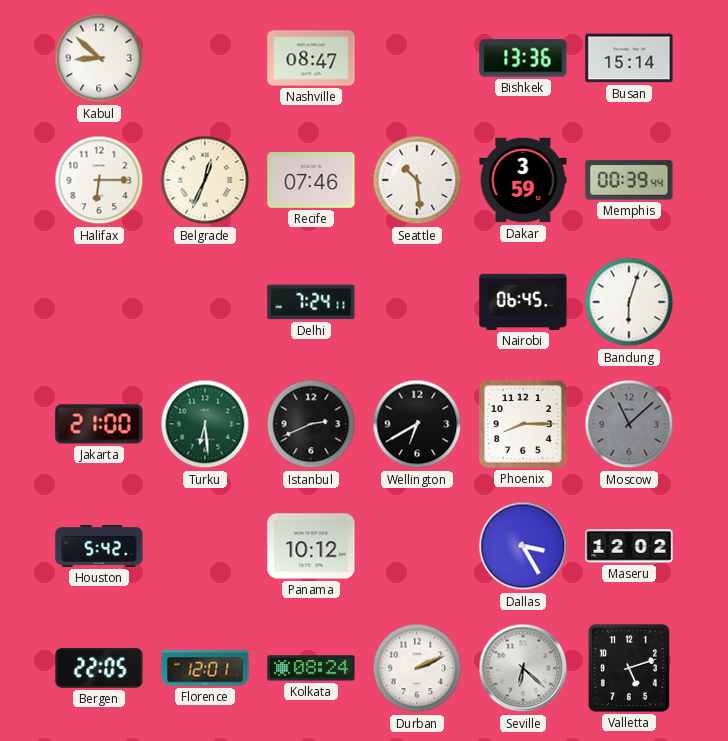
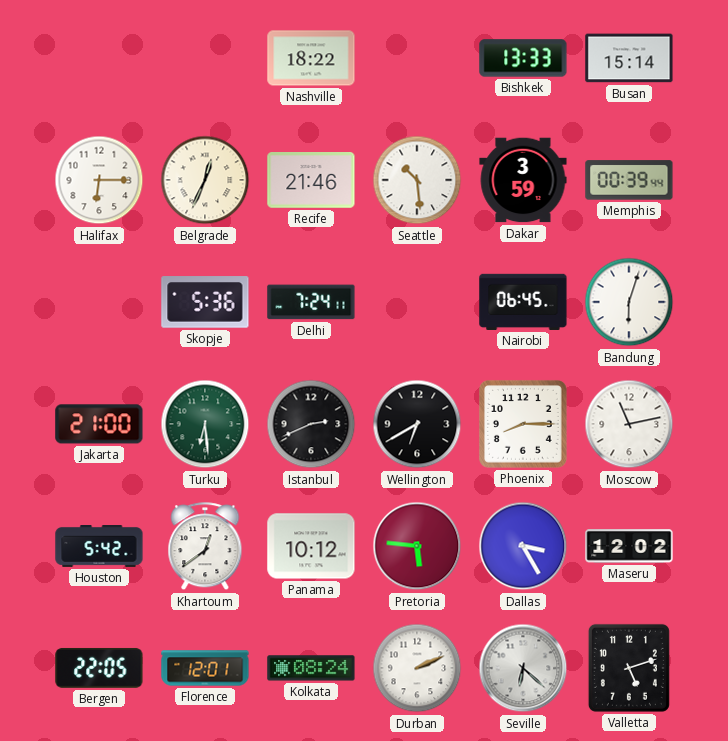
Kabul: 8:52 -> none (99, 58)
Nashville: 08:47 -> 18:22 (311, 58)
Bishkek: 13:36 -> 13:33 (523, 58)
Recife: 07:46 -> 21:46 (311, 181)
Skopje: none -> 5:36 (205, 302)
Moscow: 11:08 -> 11:13 (629, 424)
Moscow dial: grey -> white (629, 424)
Khartoum: none -> 12:39 (205, 547)
Pretoria: none -> 5:46 (417, 546)
